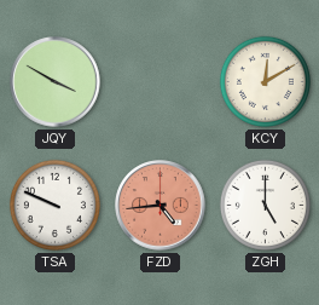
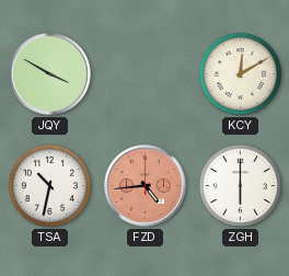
TSA: 9:49 -> 10:32 (49, 185)
ZGH: 5:00 -> 6:00 (240, 185)
